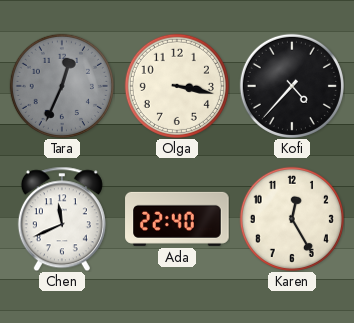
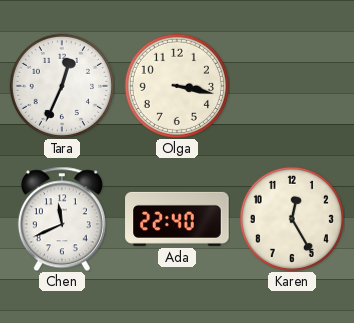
Tara dial: grey -> white (62, 86)
Kofi: 4:37 -> none (292, 86)
